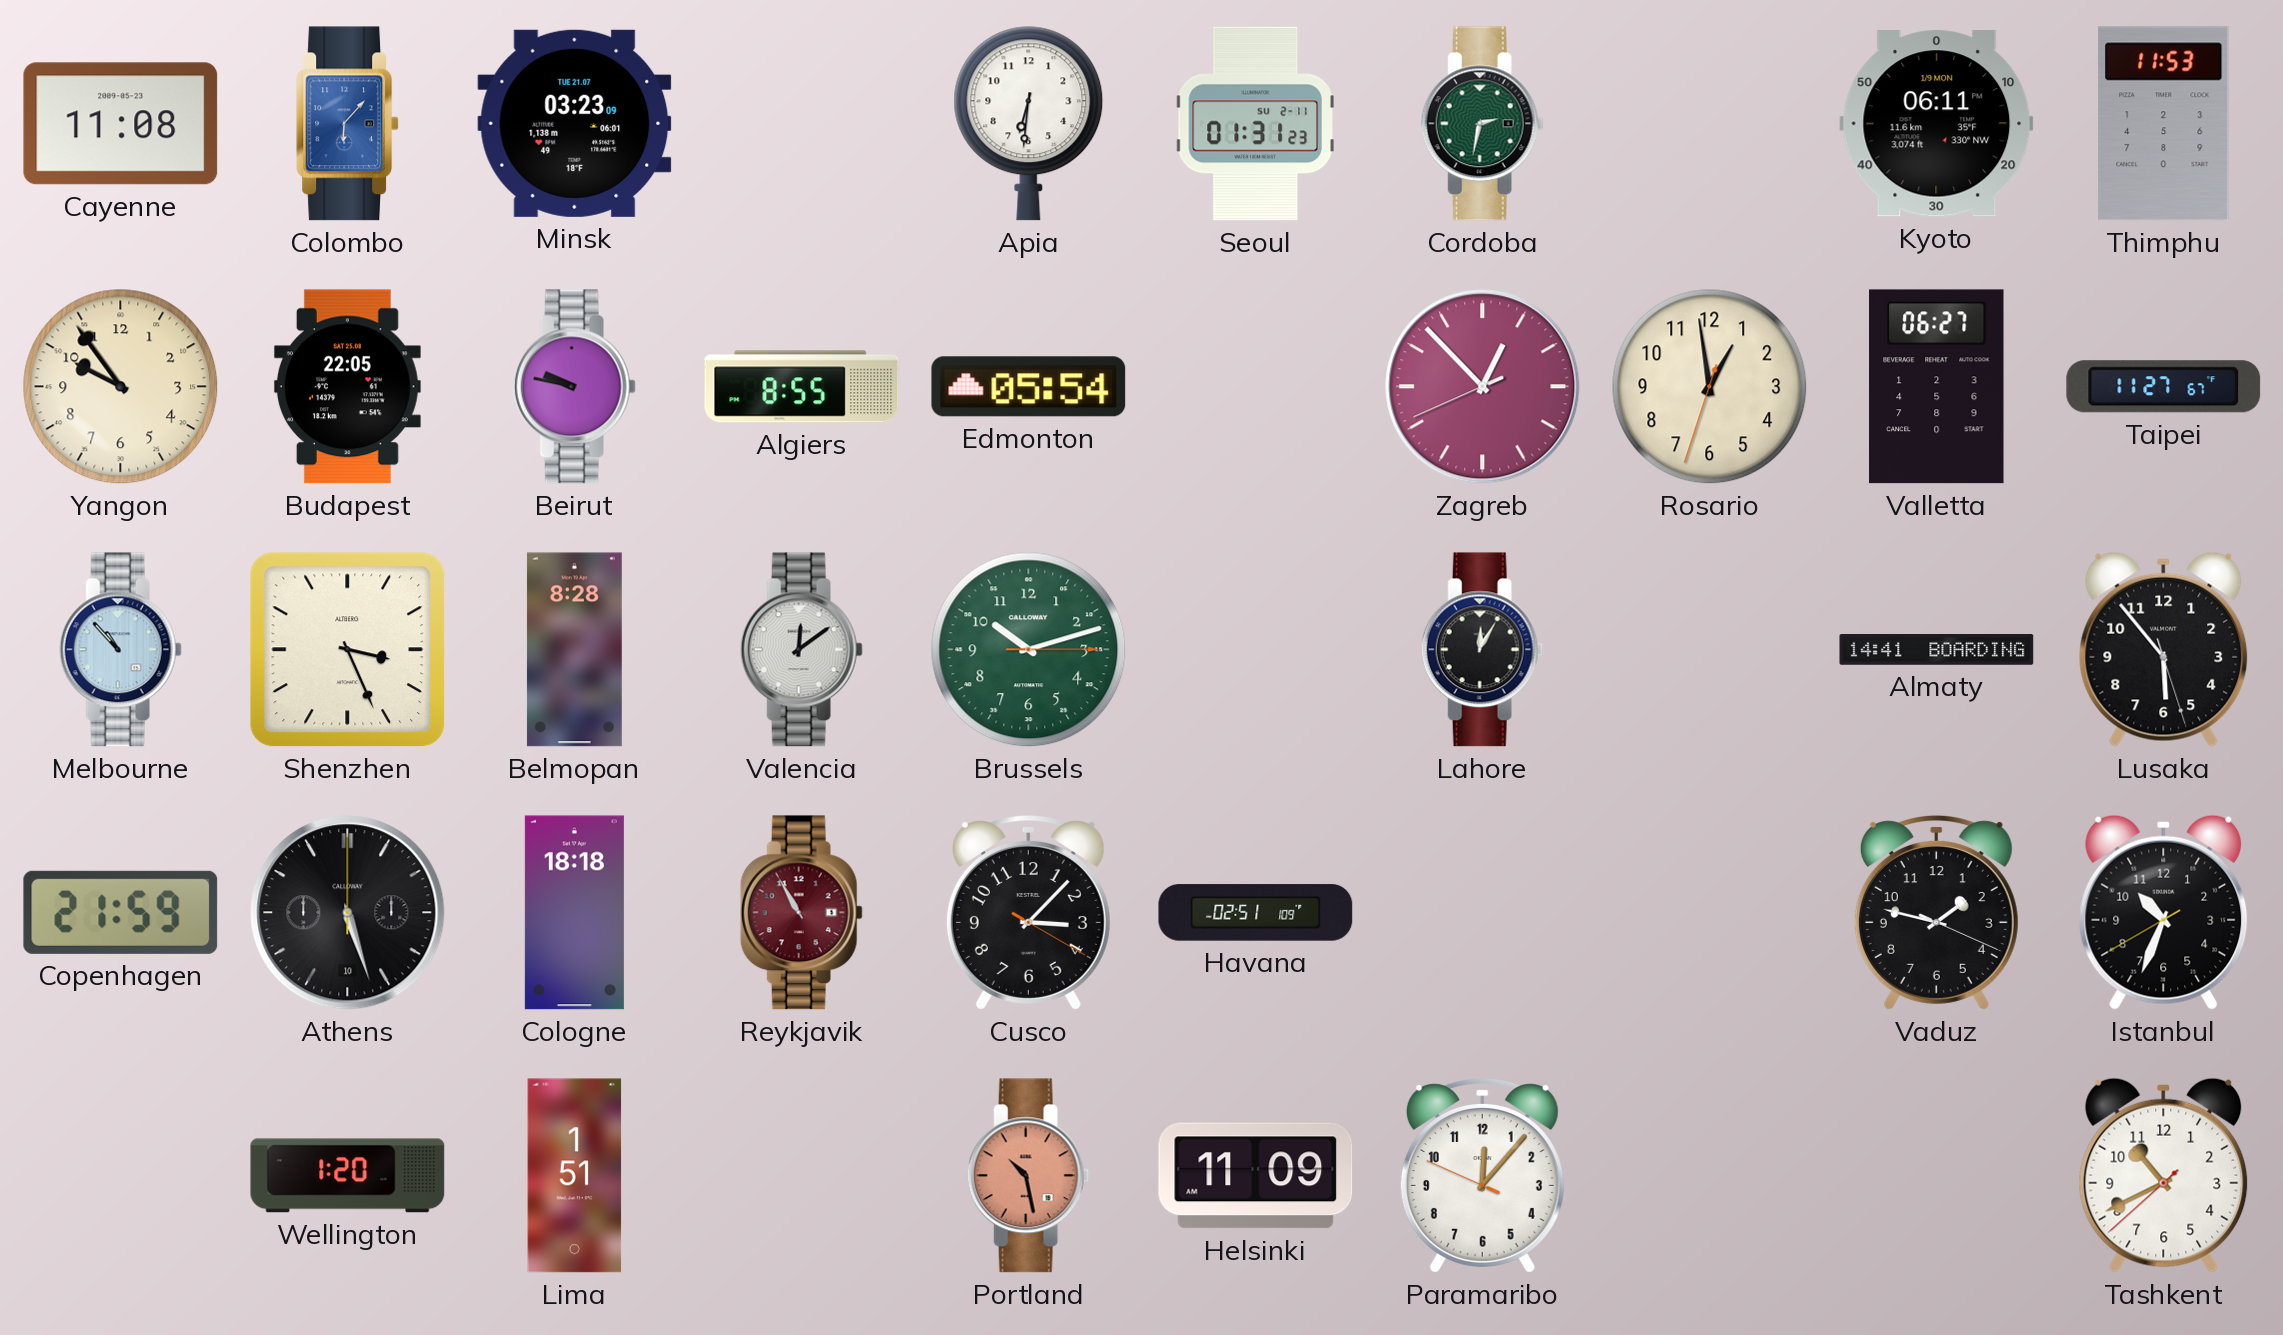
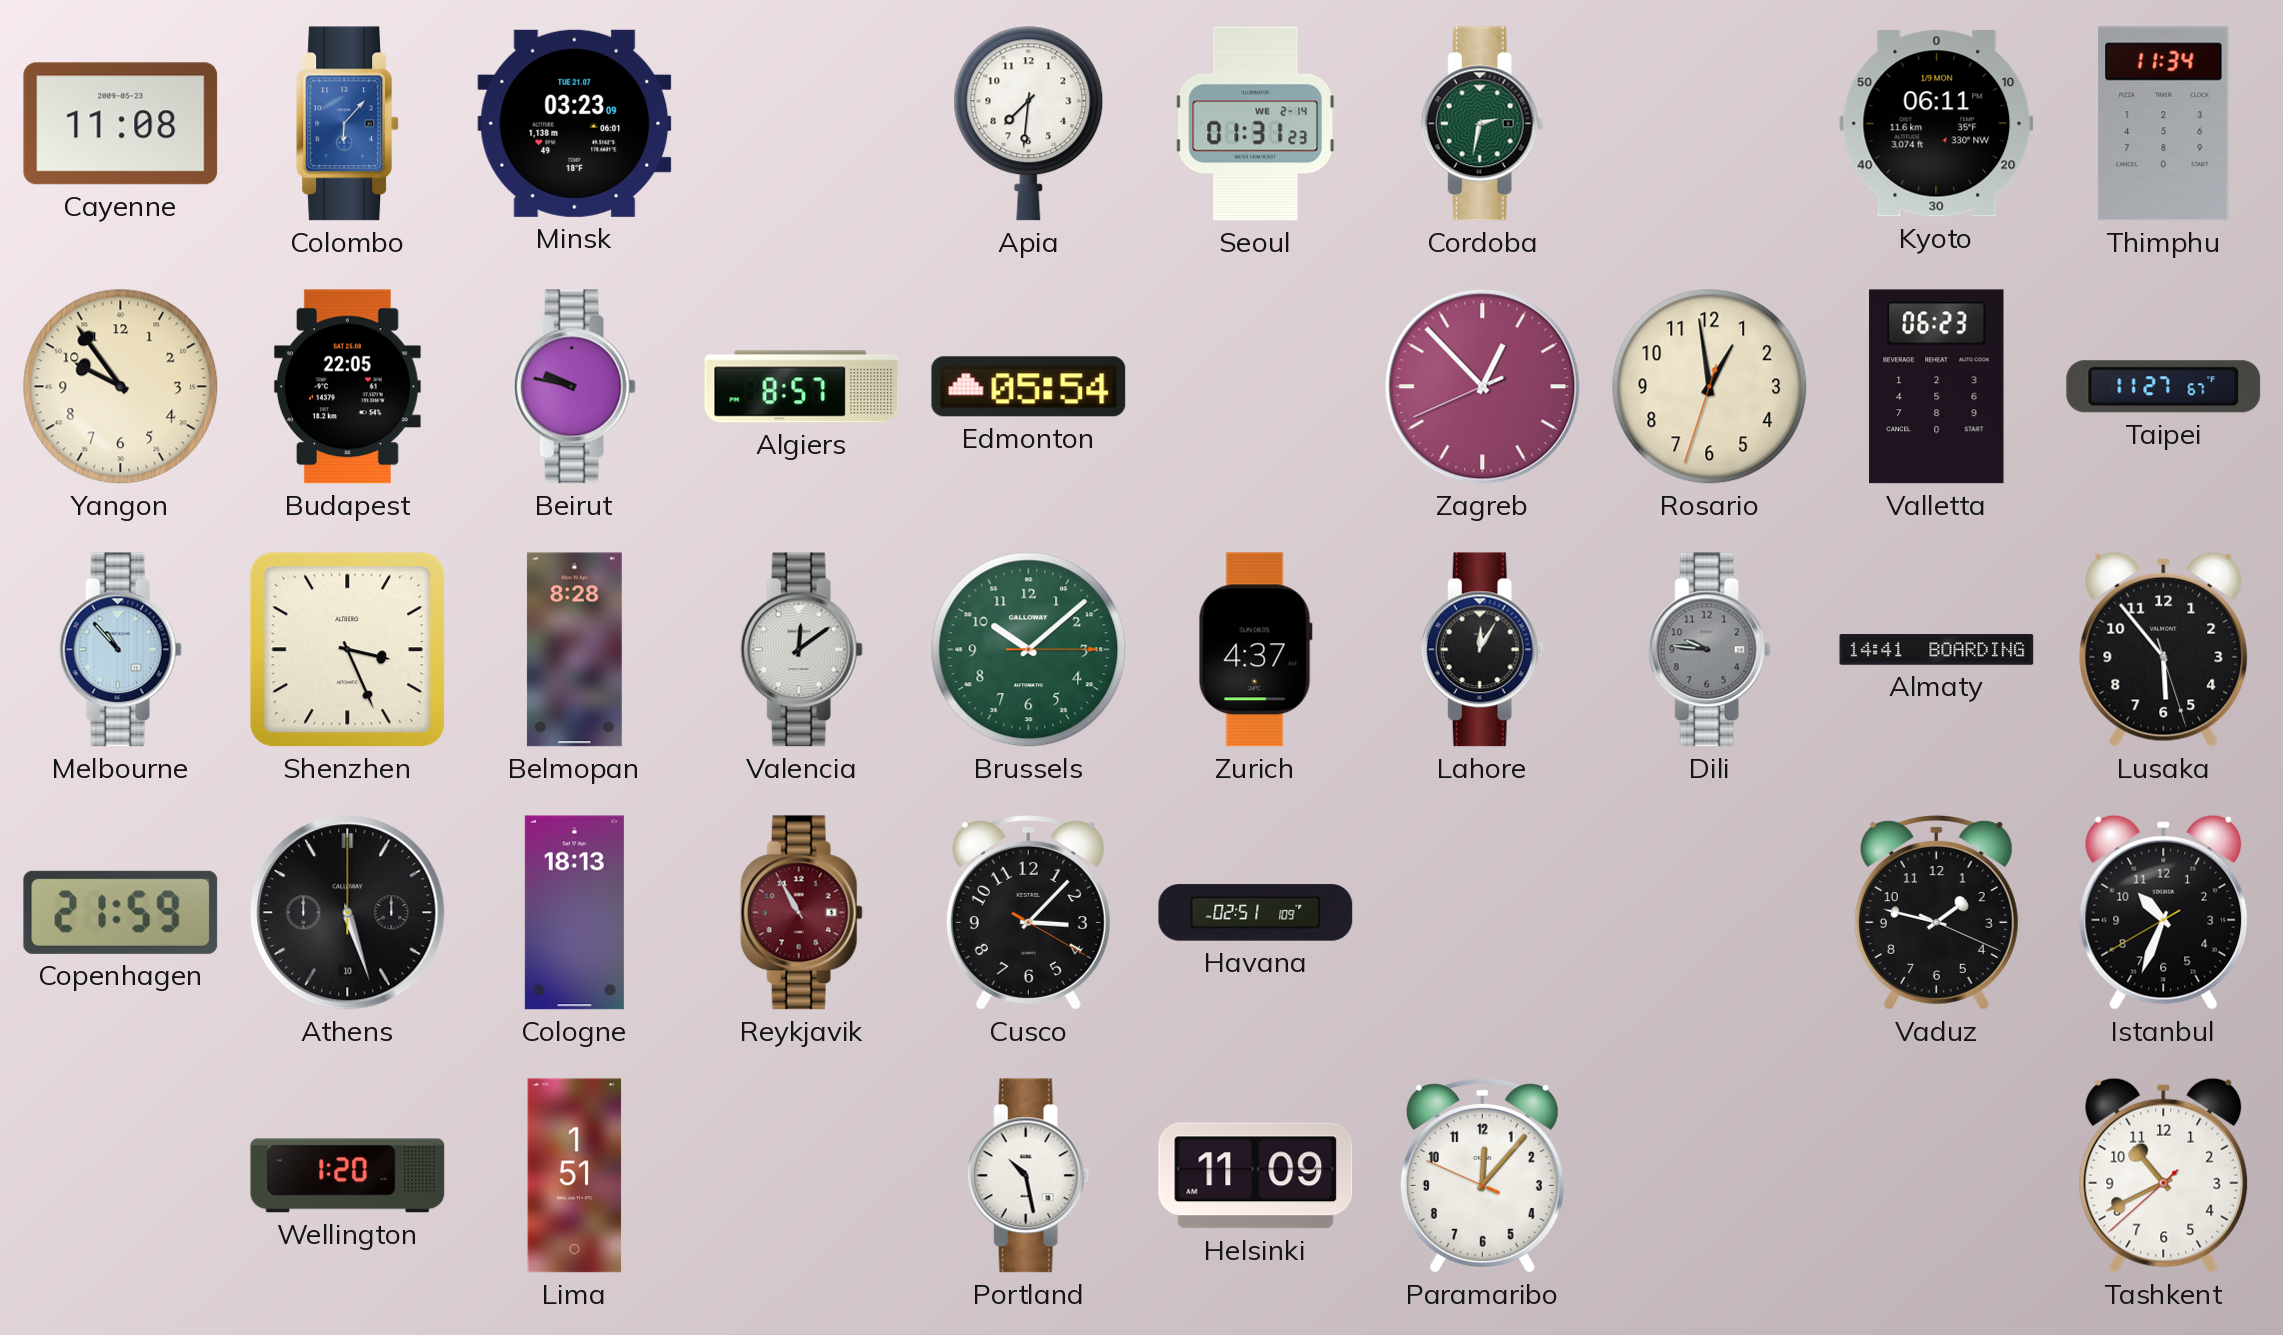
Apia: 6:31 -> 7:31 (1029, 124)
Seoul date: SU 2-11 -> WE 2-14 (1255, 124)
Thimphu: 11:53 -> 11:34 (2164, 124)
Algiers: 8:55 -> 8:57 (802, 387)
Valletta: 06:27 -> 06:23 (1937, 387)
Brussels: 10:12 -> 10:08 (1029, 650)
Zurich: none -> 4:37 (1255, 650)
Dili: none -> 9:46 (1709, 650)
Cologne: 18:18 -> 18:13 (574, 913)
Portland dial: salmon -> white (1028, 1176)
